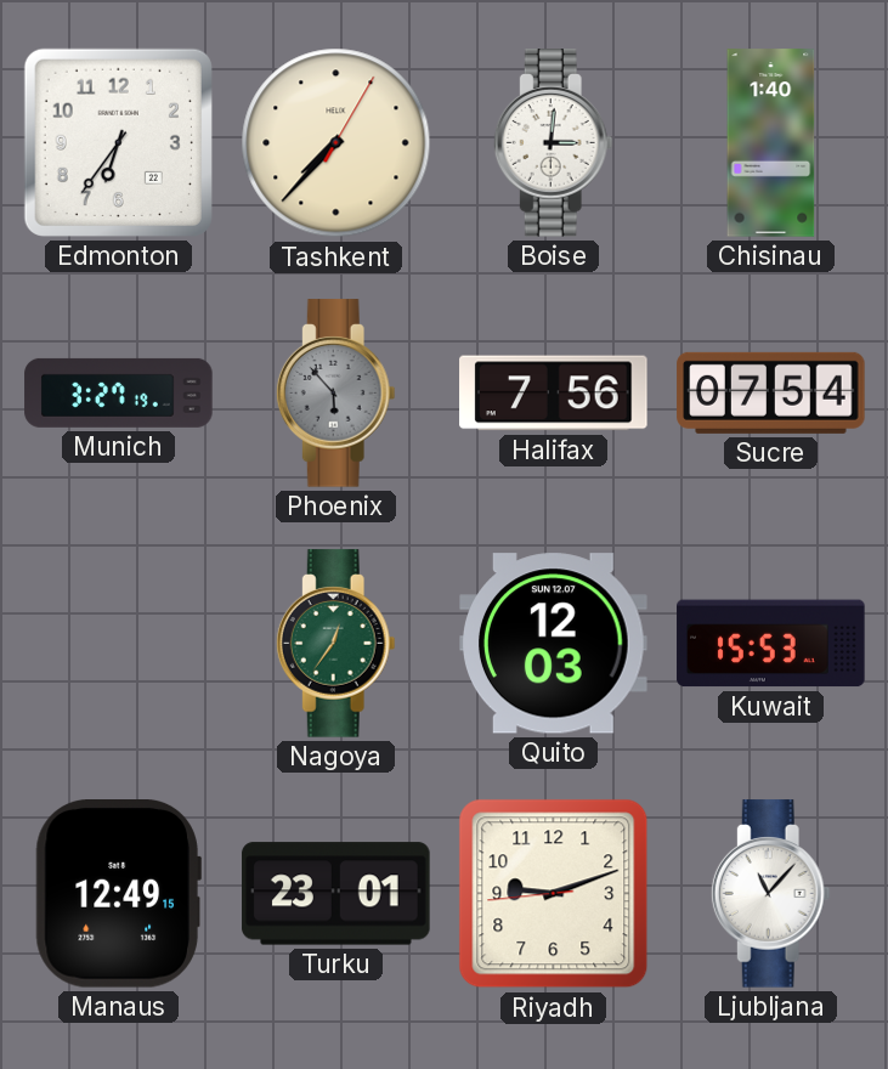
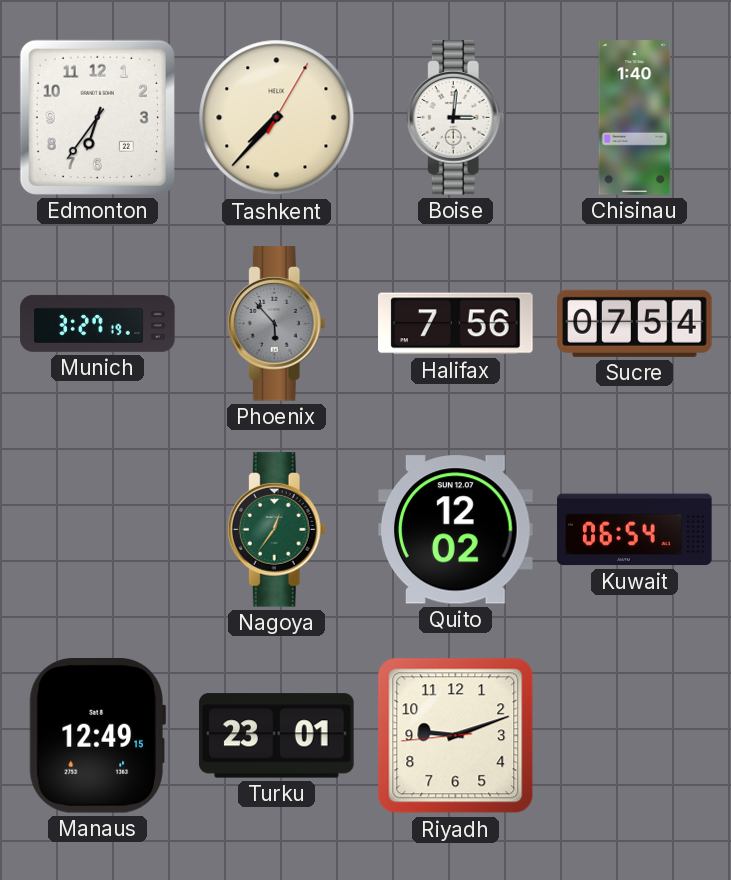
Quito: 12:03 -> 12:02 (456, 530)
Kuwait: 15:53 -> 06:54 (635, 530)
Ljubljana: 11:07 -> none (770, 894)
